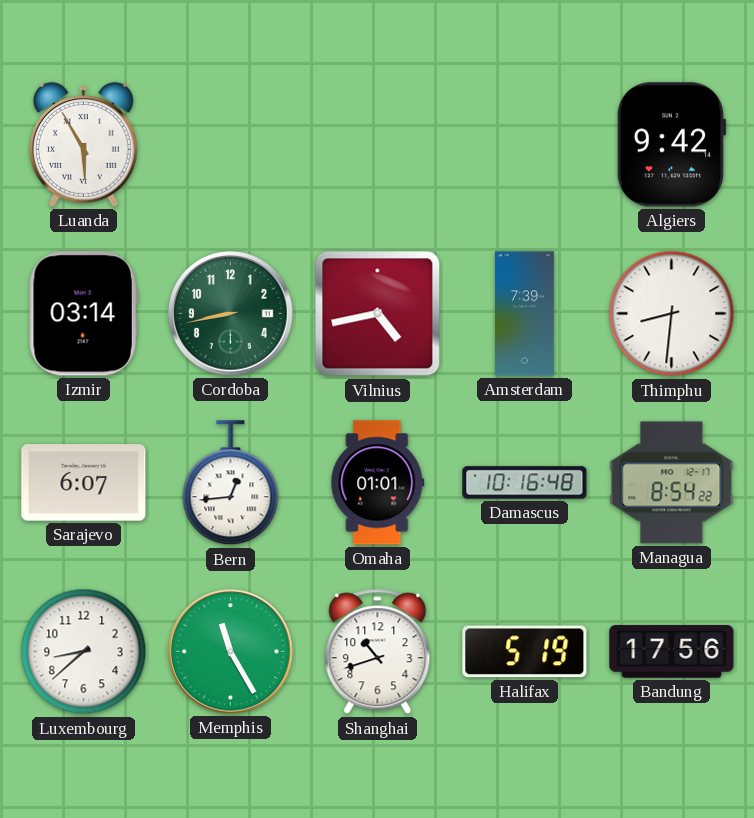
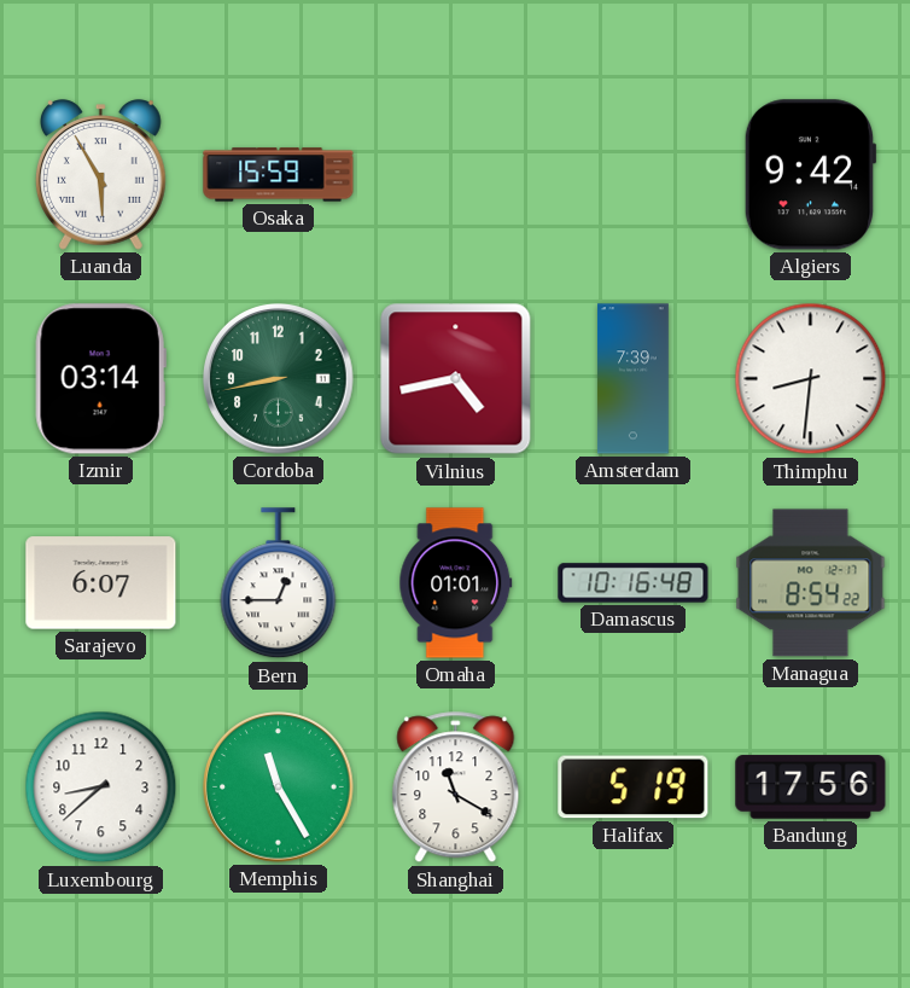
Osaka: none -> 15:59 (279, 175)
Bern: 12:44 -> 12:45 (279, 583)
Shanghai: 10:42 -> 11:20 (456, 788)
